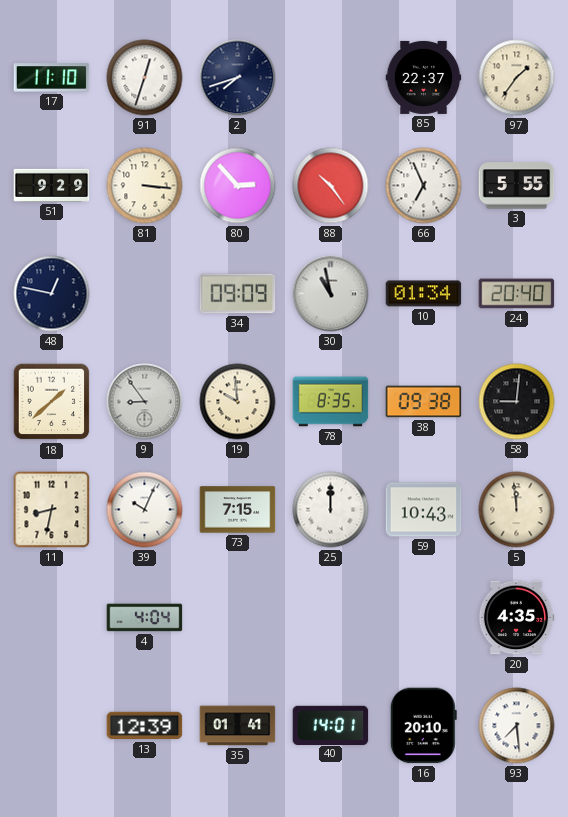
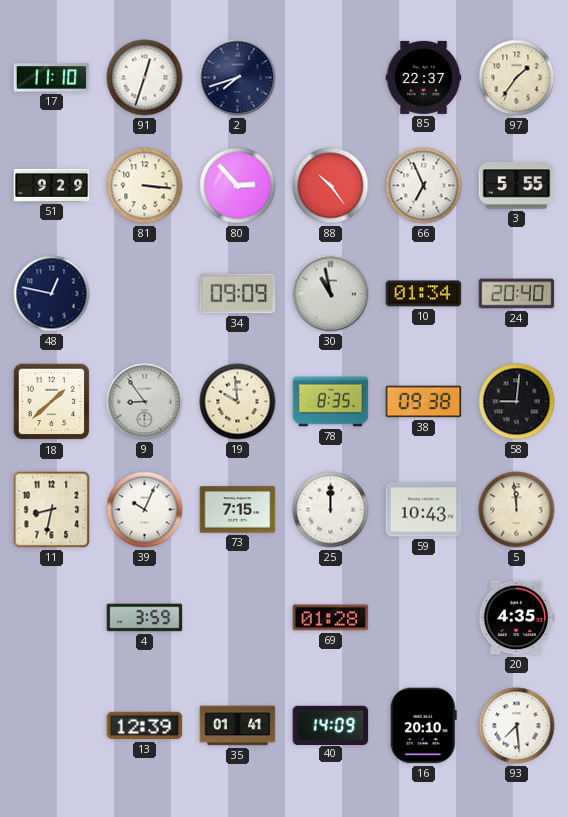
4: 4:04 -> 3:59 (145, 618)
69: none -> 01:28 (331, 618)
40: 14:01 -> 14:09 (331, 725)
